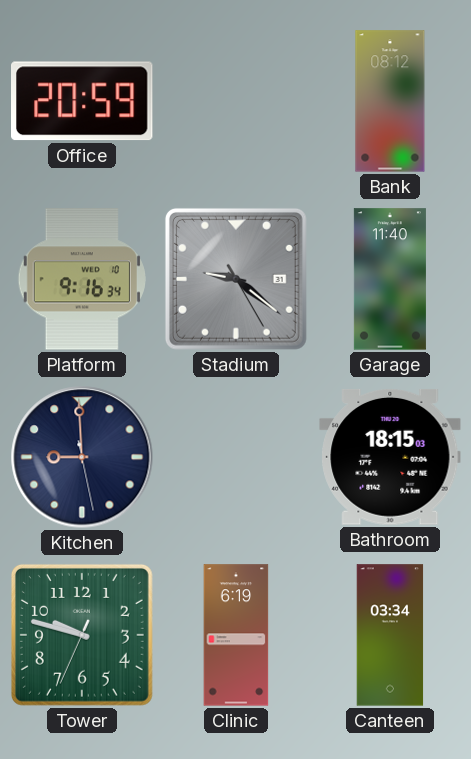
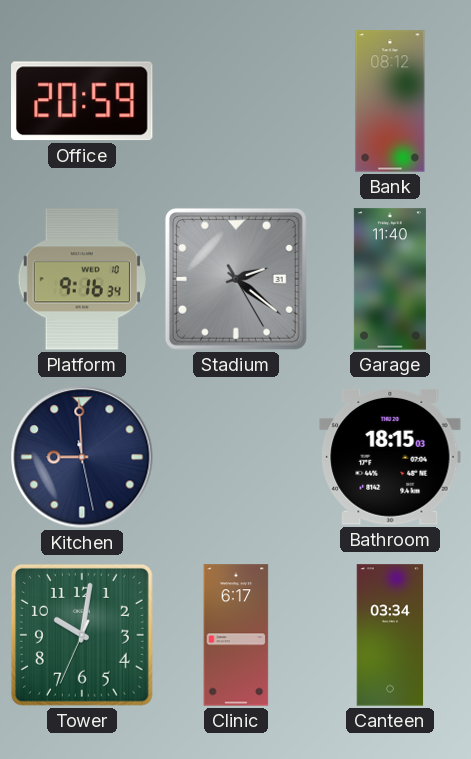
Stadium: 9:21 -> 2:21 (236, 279)
Tower: 9:47 -> 10:01 (82, 635)
Clinic: 6:19 -> 6:17 (236, 635)
